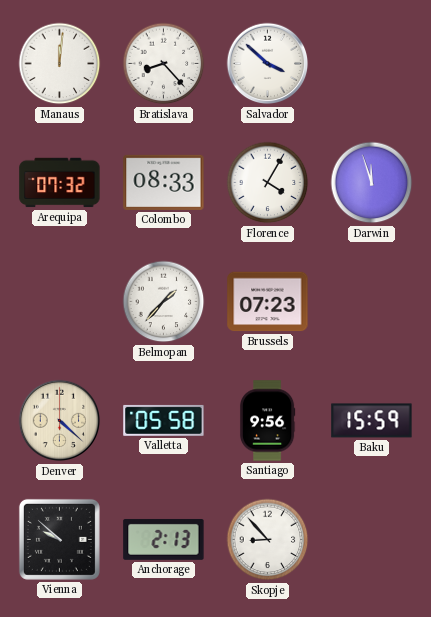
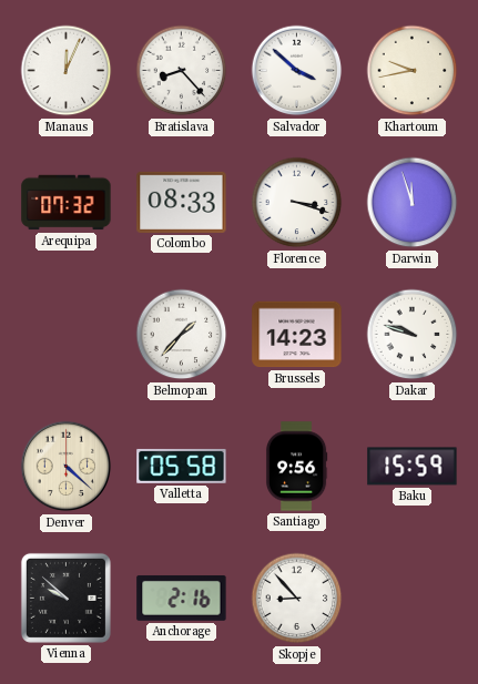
Manaus: 12:01 -> 12:04 (67, 71)
Khartoum: none -> 9:43 (413, 71)
Florence: 4:05 -> 3:18 (297, 203)
Brussels: 07:23 -> 14:23 (297, 335)
Dakar: none -> 9:48 (413, 335)
Anchorage: 2:13 -> 2:16 (182, 598)
